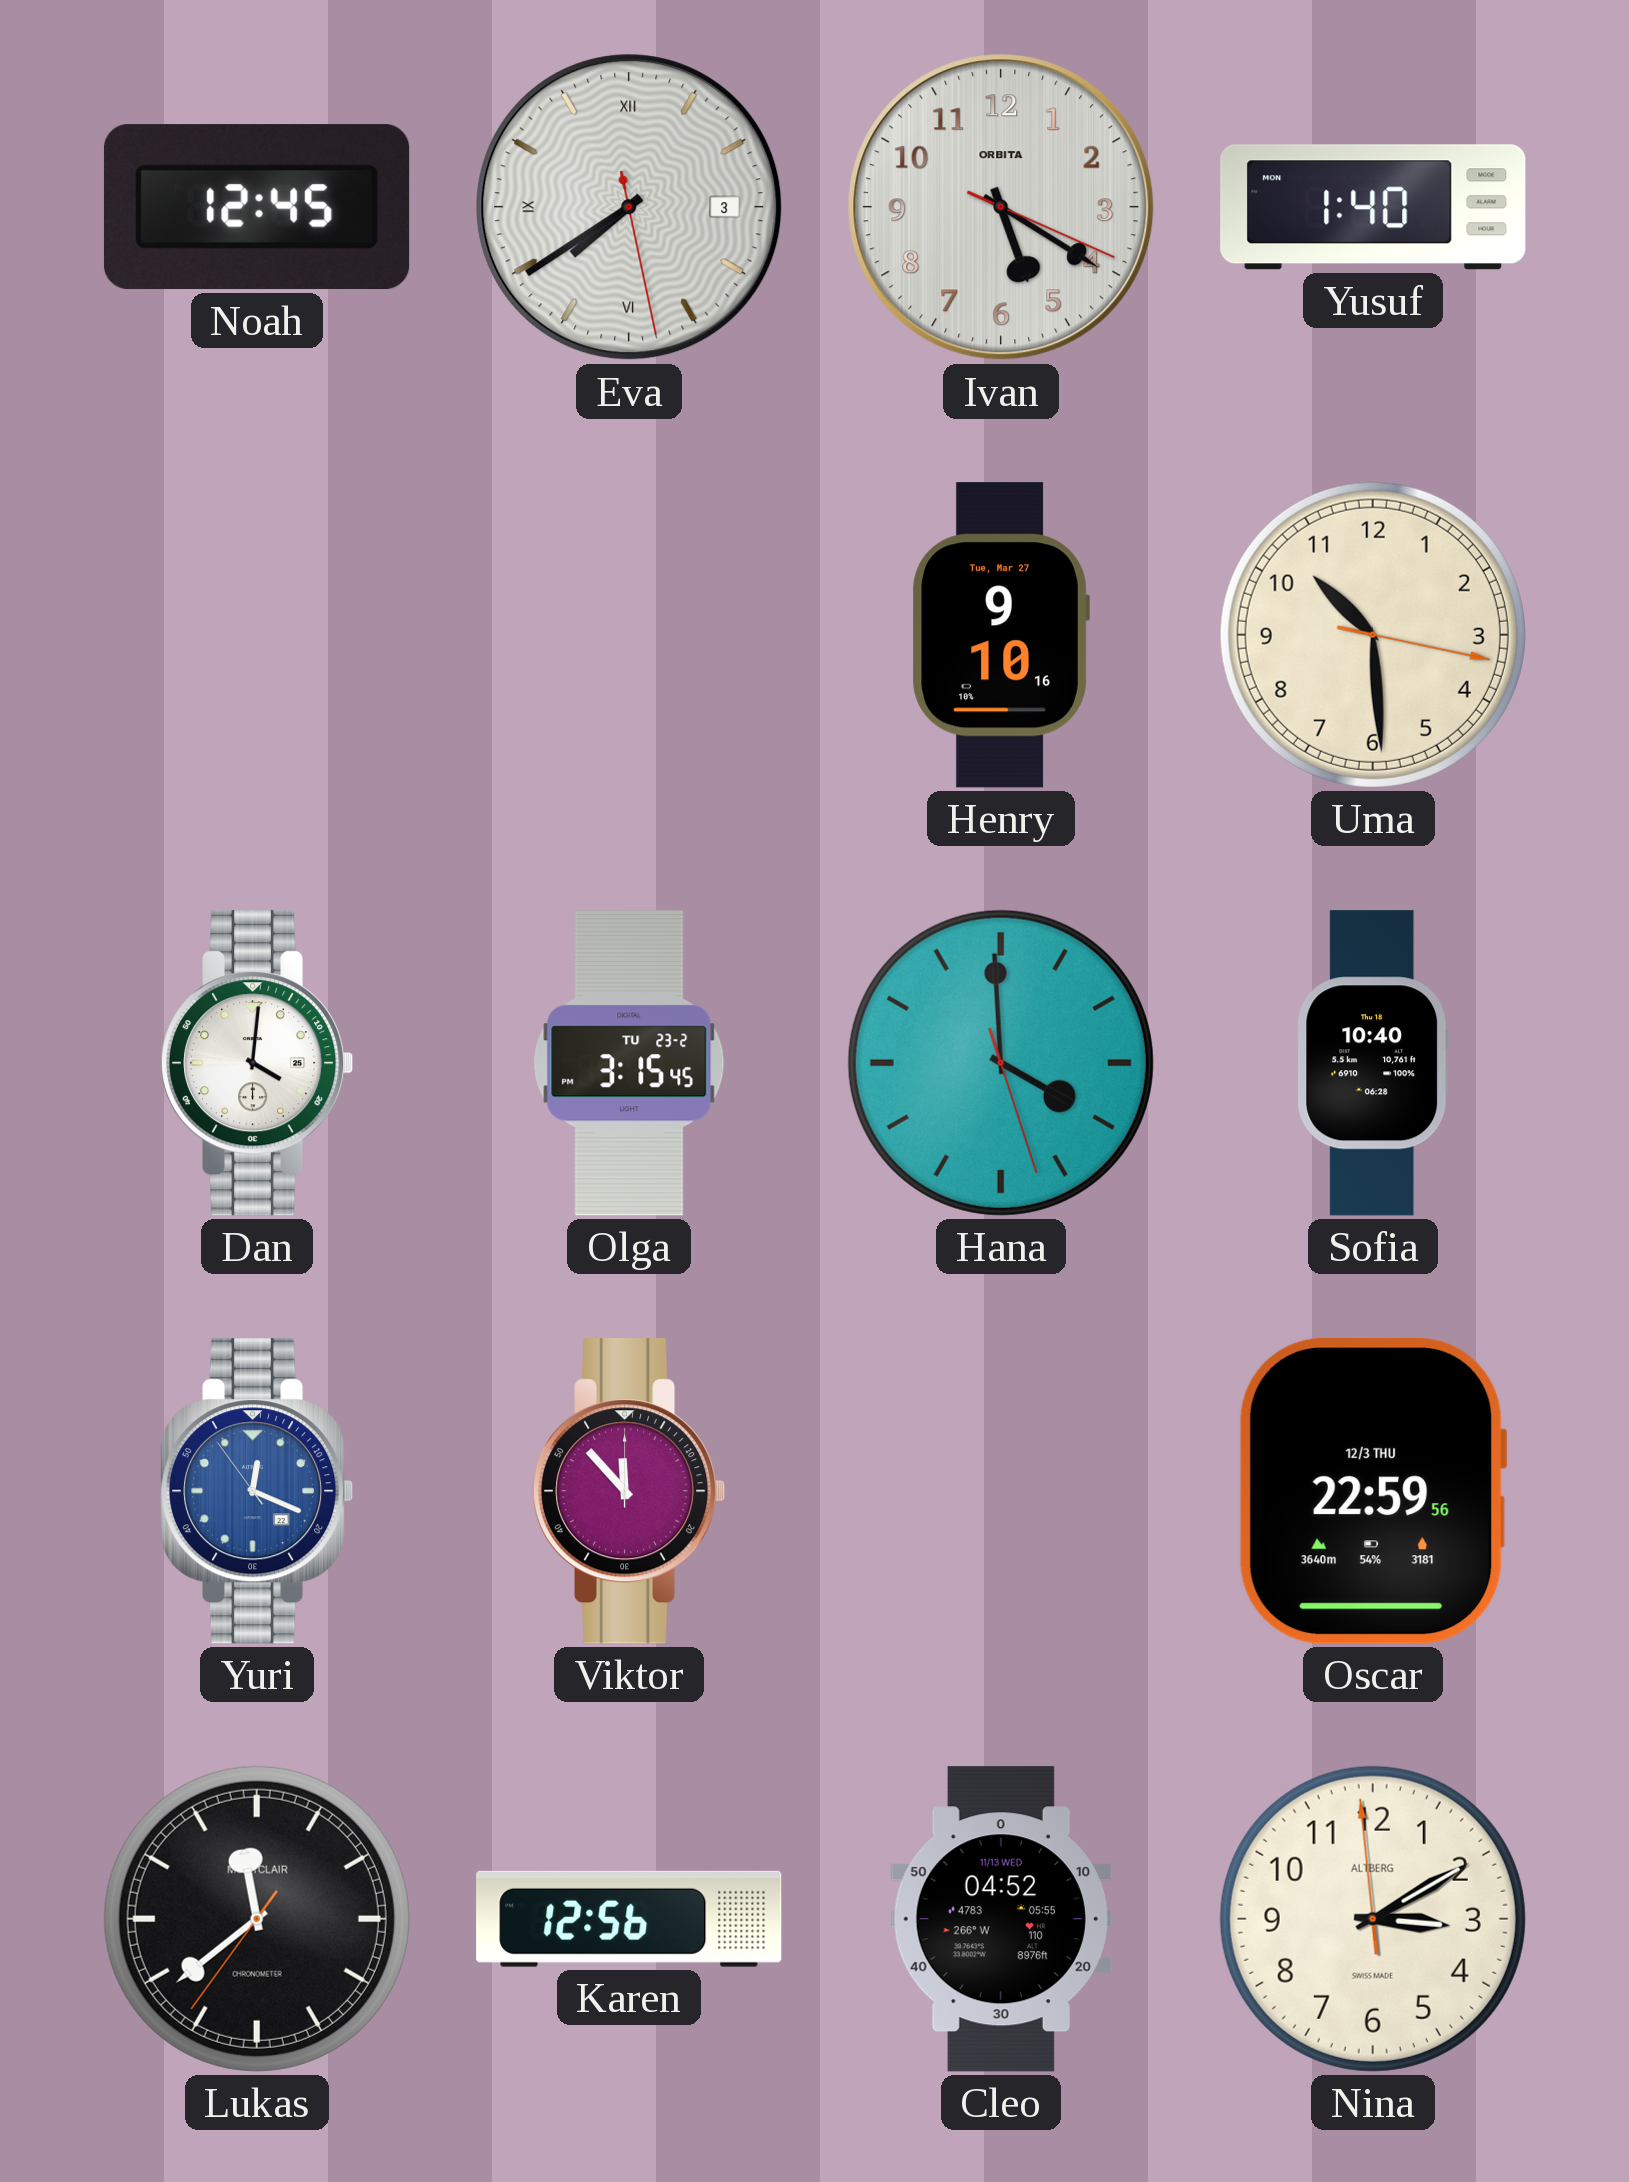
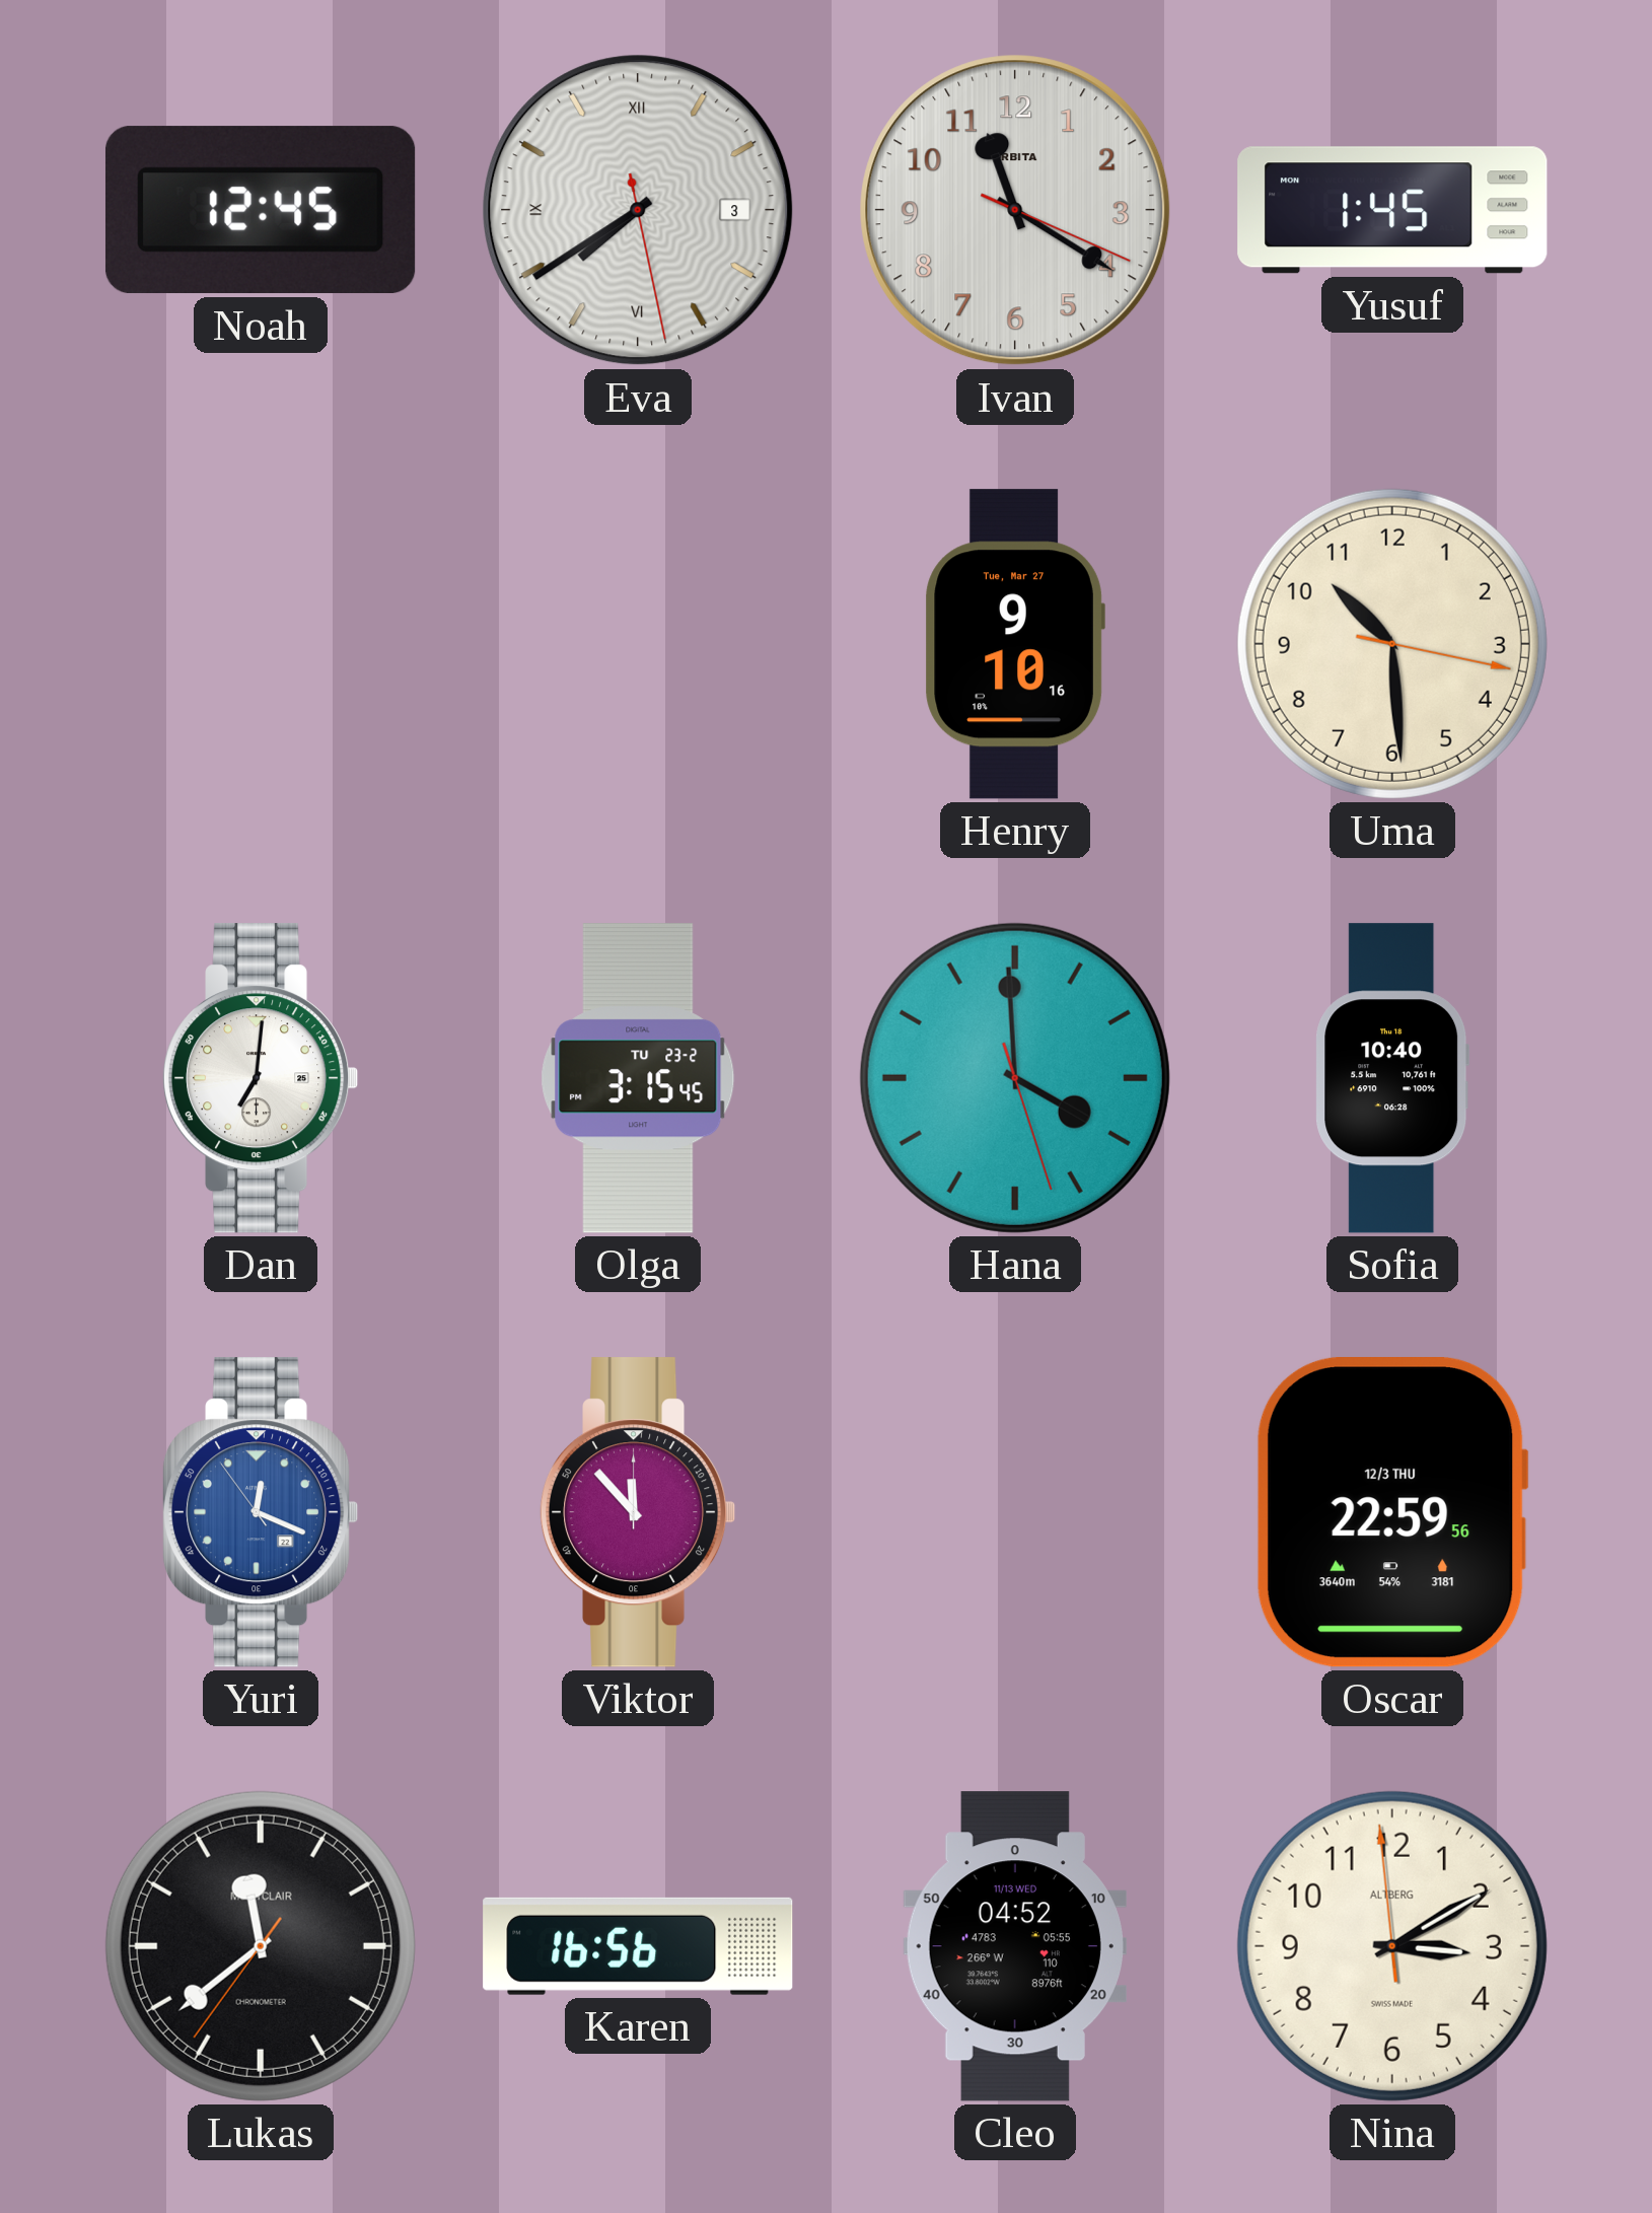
Ivan: 5:20 -> 11:20 (1015, 210)
Yusuf: 1:40 -> 1:45 (1392, 210)
Dan: 4:01 -> 7:01 (261, 1078)
Karen: 12:56 -> 16:56 (638, 1946)
